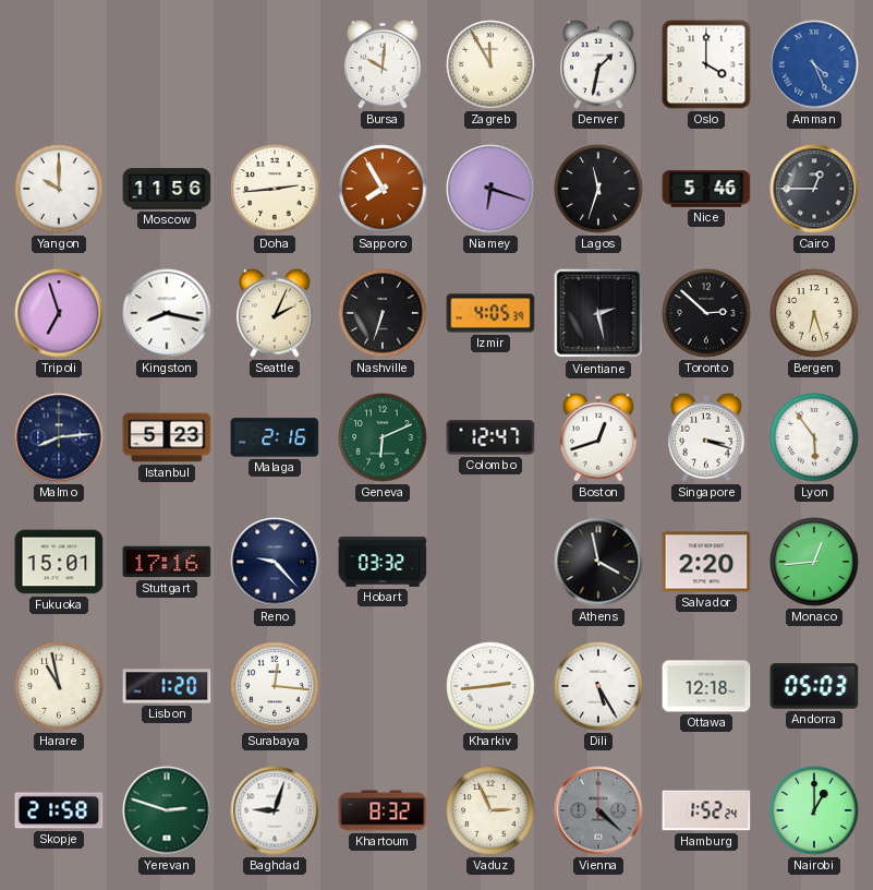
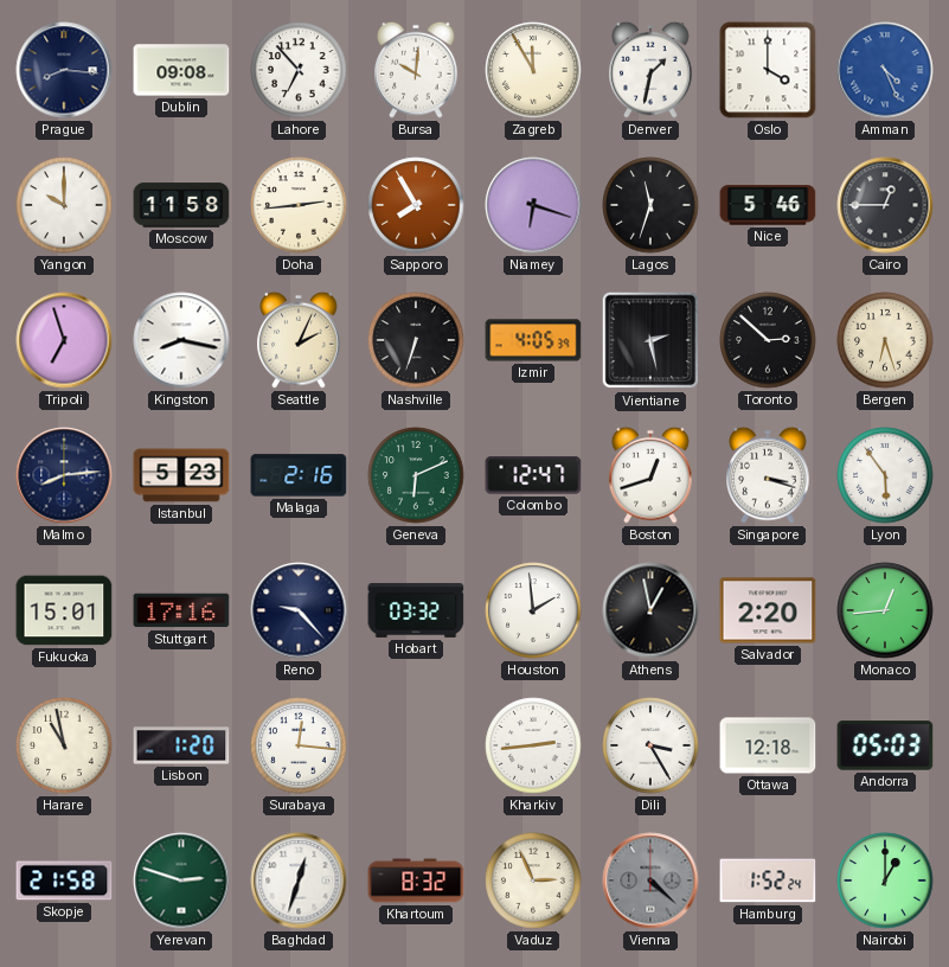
Prague: none -> 8:16 (64, 70)
Dublin: none -> 09:08 (181, 70)
Lahore: none -> 6:53 (299, 70)
Moscow: 11:56 -> 11:58 (181, 205)
Houston: none -> 1:59 (533, 610)
Athens: 3:58 -> 12:58 (650, 610)
Dili: 5:25 -> 3:25 (650, 745)
Baghdad: 9:03 -> 12:33 (299, 880)
